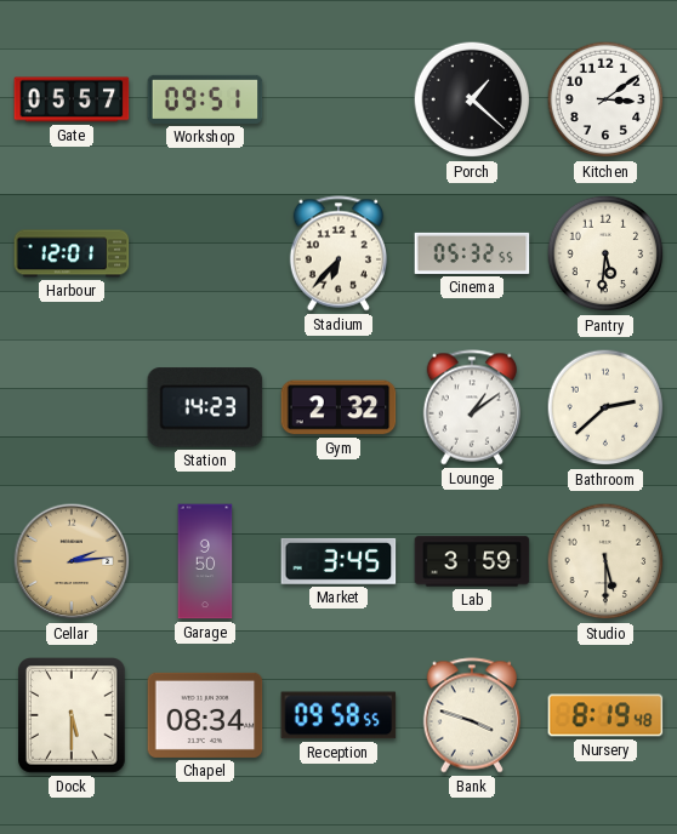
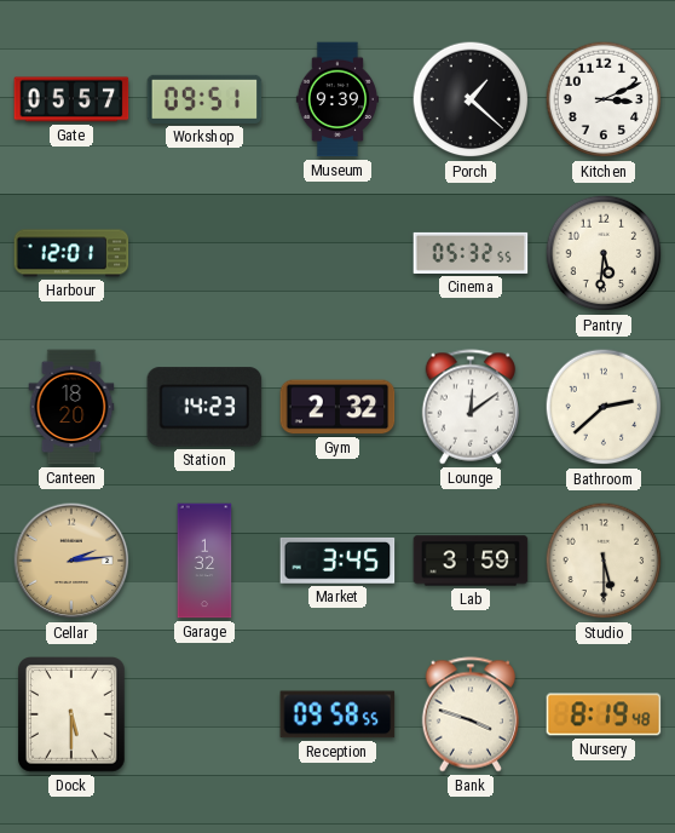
Museum: none -> 9:39 (336, 99)
Kitchen: 3:09 -> 3:11 (604, 99)
Stadium: 6:37 -> none (337, 253)
Canteen: none -> 18:20 (71, 407)
Lounge: 1:09 -> 12:09 (469, 407)
Garage: 9:50 -> 1:32 (204, 561)
Chapel: 08:34 -> none (205, 715)
